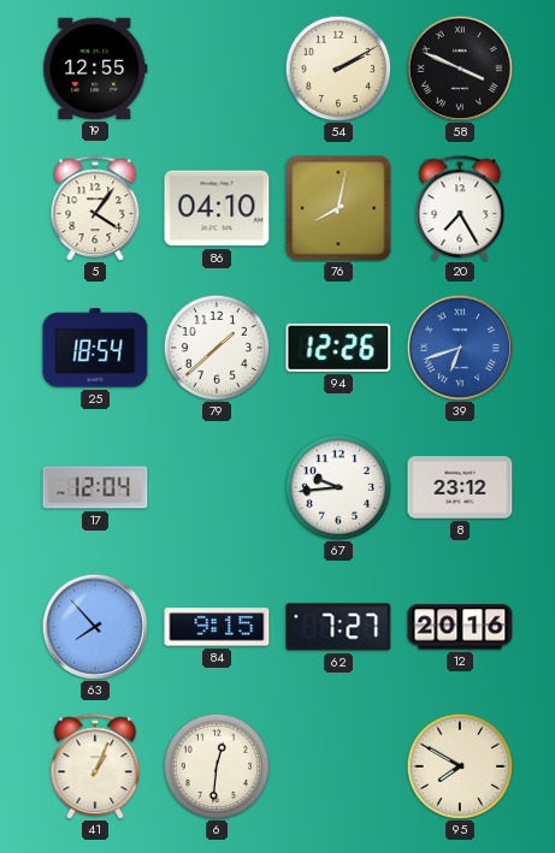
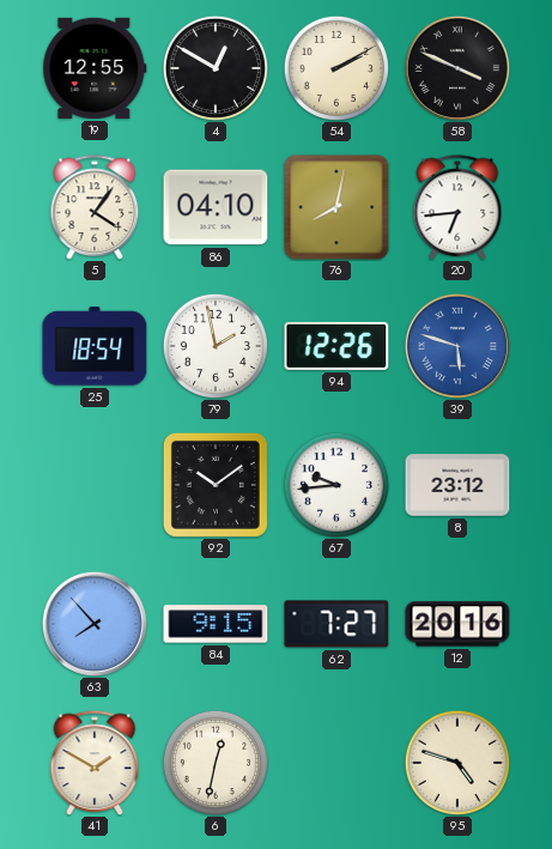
4: none -> 12:50 (214, 67)
20: 7:25 -> 6:44 (457, 207)
79: 1:38 -> 1:58 (214, 345)
39: 6:42 -> 5:48 (457, 346)
17: 12:04 -> none (95, 487)
92: none -> 10:09 (216, 485)
41: 1:04 -> 1:50 (95, 763)
6: 12:31 -> 12:32 (214, 762)
95: 7:50 -> 4:48 (456, 762)
